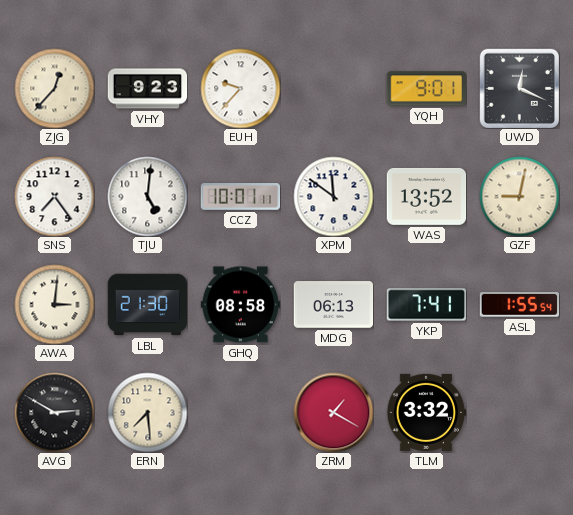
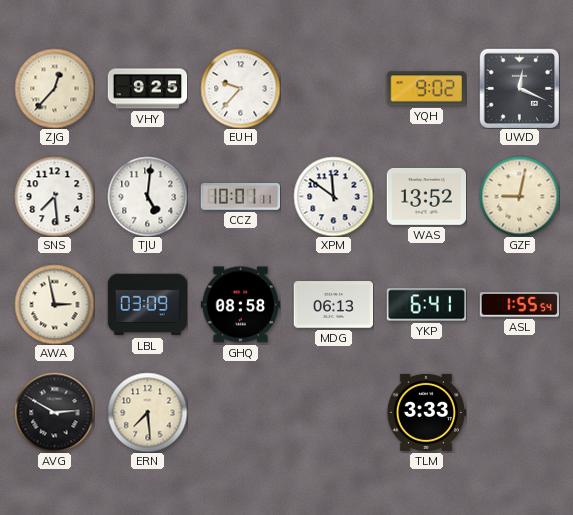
VHY: 9:23 -> 9:25 (147, 89)
YQH: 9:01 -> 9:02 (426, 89)
SNS: 7:24 -> 7:29 (54, 196)
AWA: 3:01 -> 2:58 (54, 304)
LBL: 21:30 -> 03:09 (147, 305)
YKP: 7:41 -> 6:41 (426, 305)
ZRM: 1:20 -> none (333, 412)
TLM: 3:32 -> 3:33 (426, 412)
